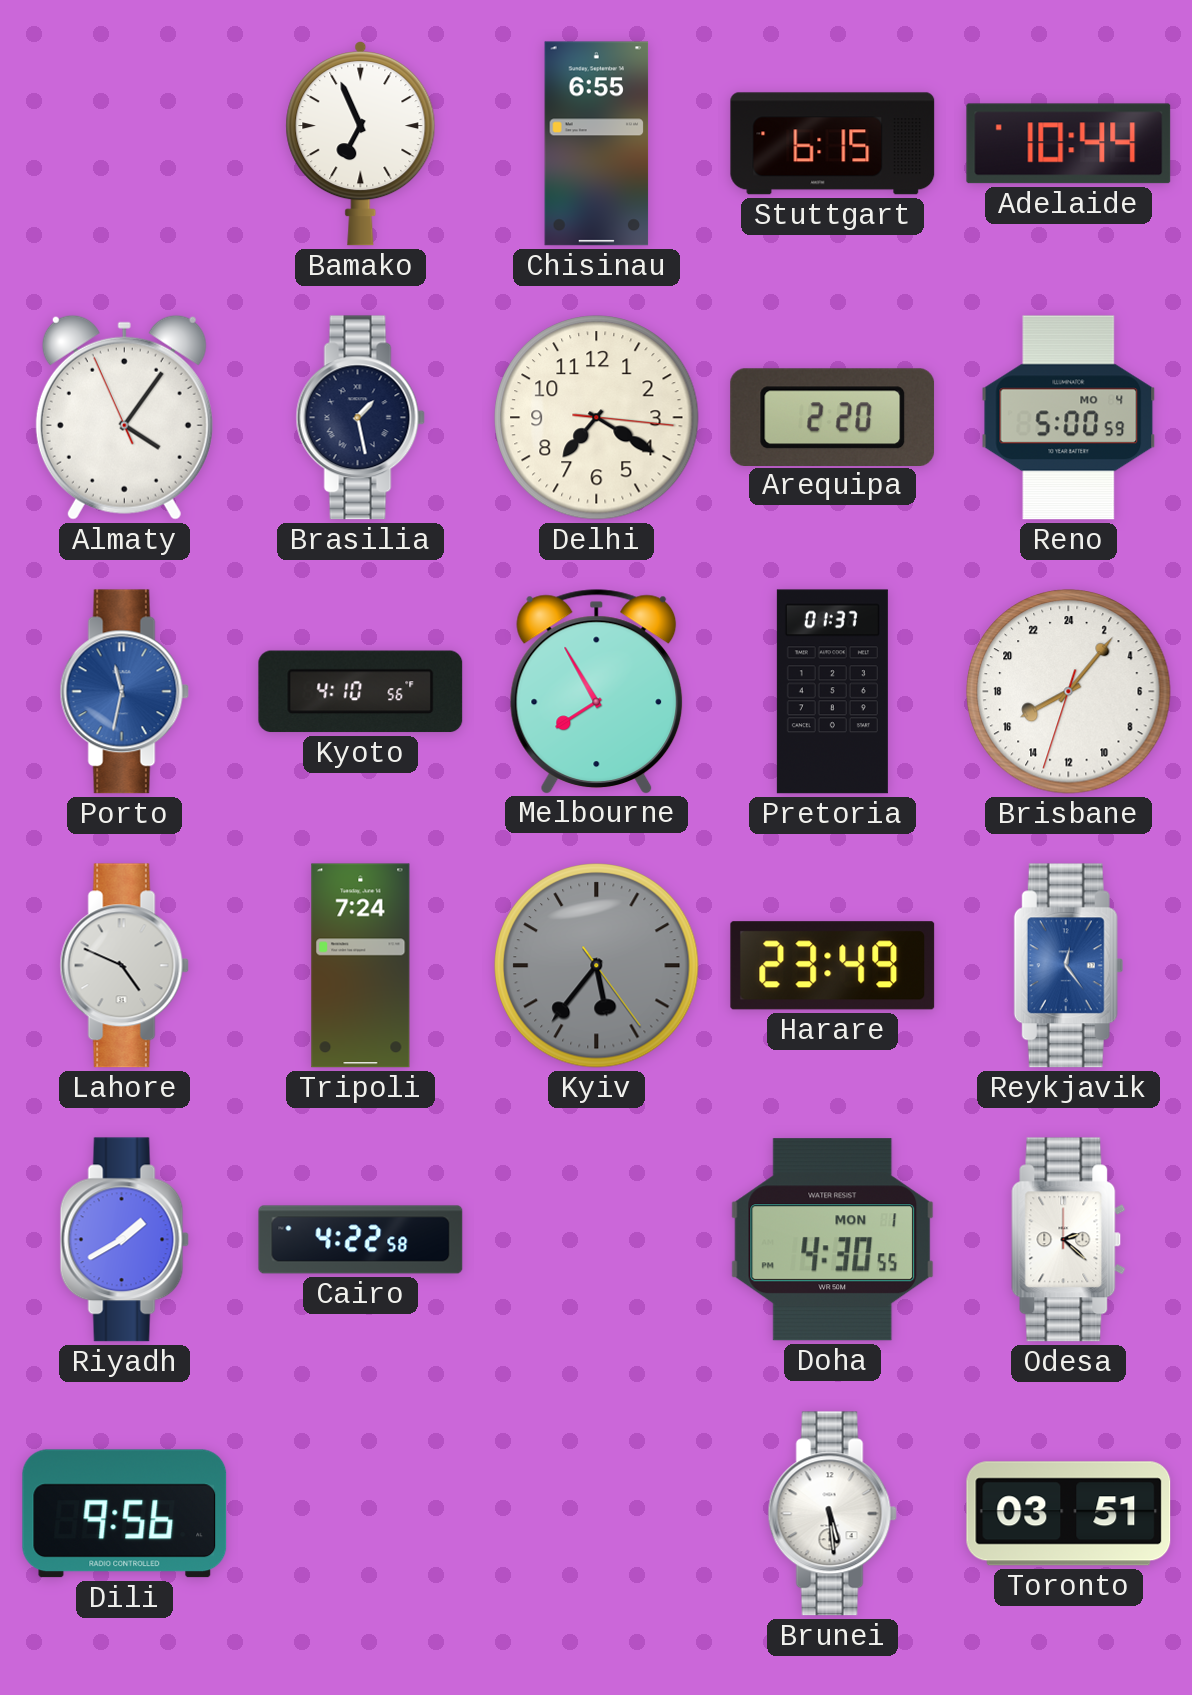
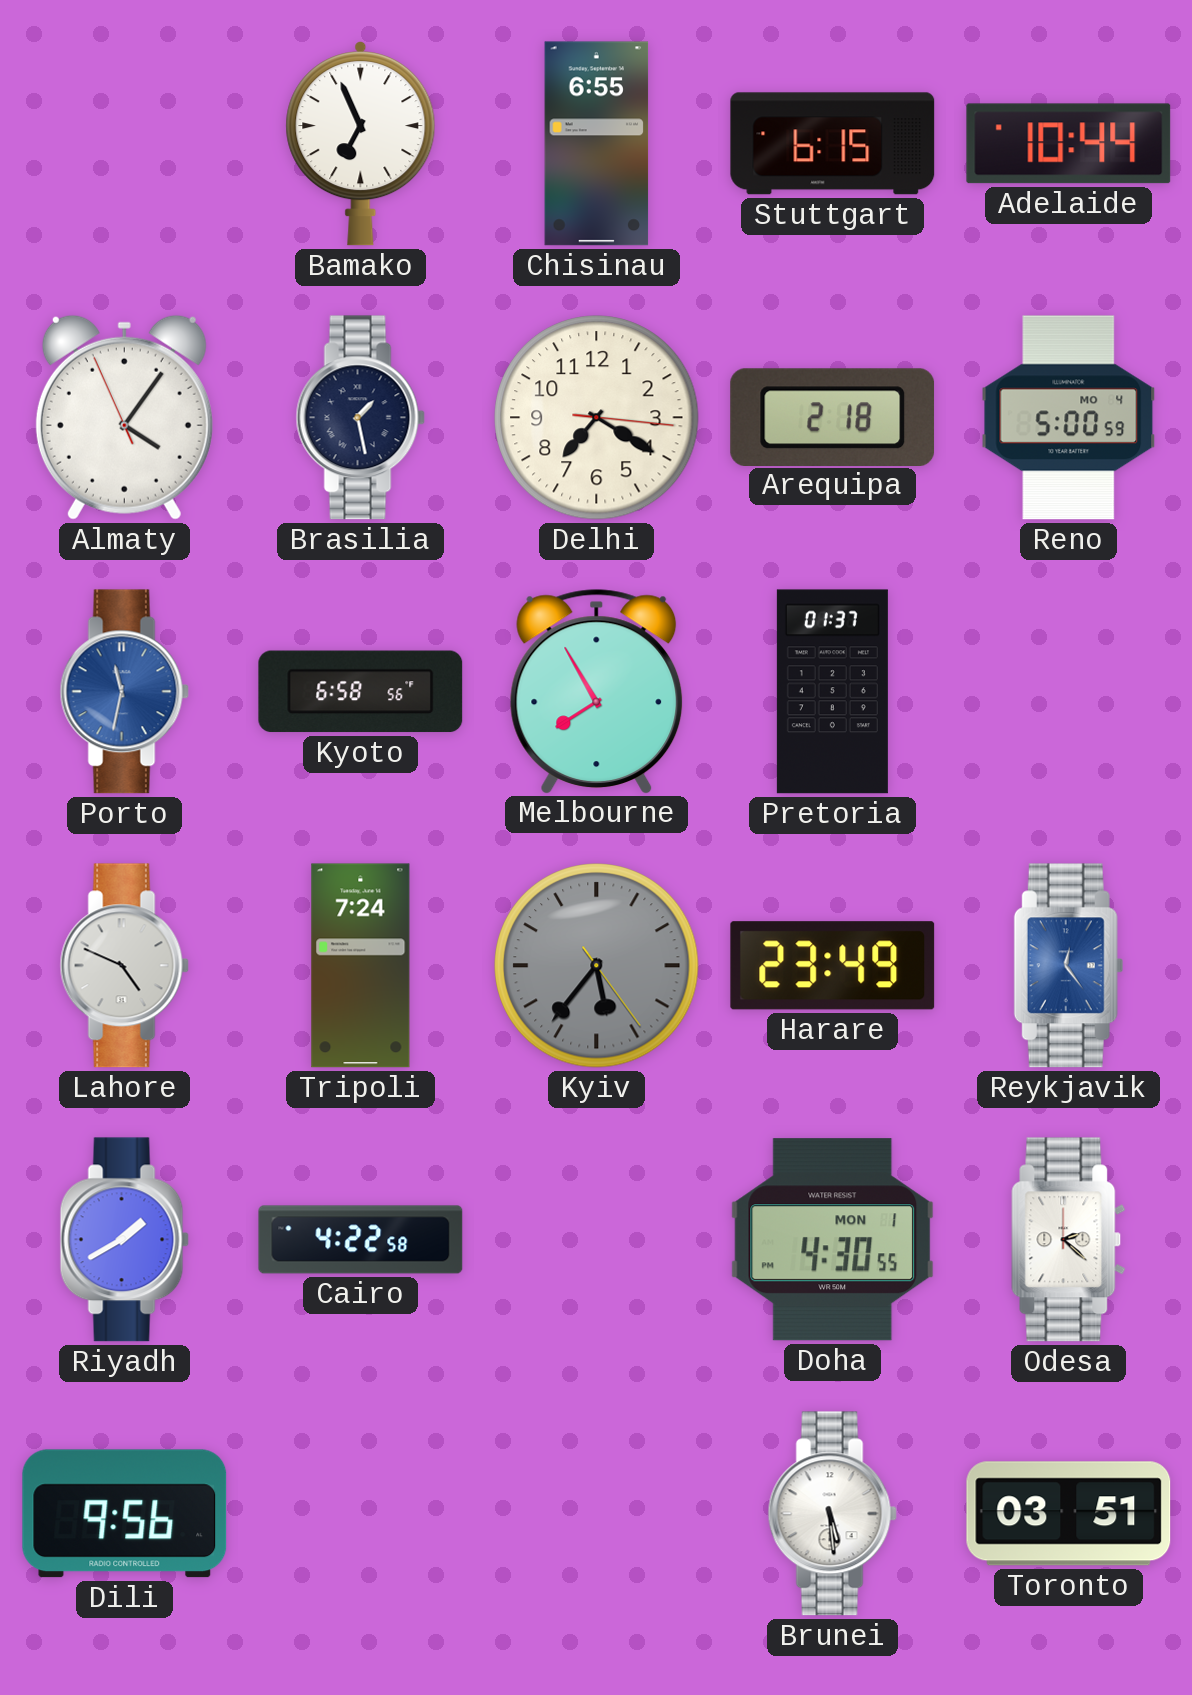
Arequipa: 2:20 -> 2:18 (833, 417)
Kyoto: 4:10 -> 6:58 (361, 692)
Brisbane: 16:06 -> none (1069, 692)
